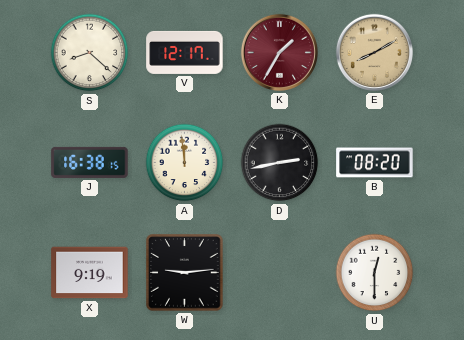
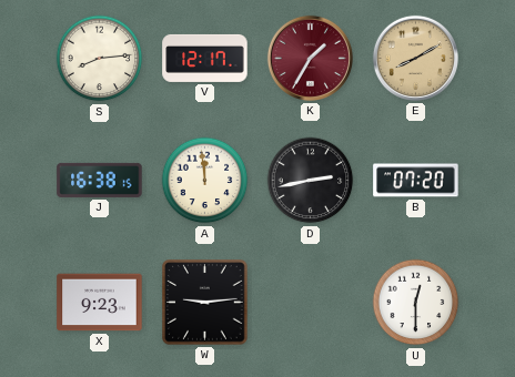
S: 8:22 -> 8:14 (100, 59)
B: 08:20 -> 07:20 (416, 181)
X: 9:19 -> 9:23 (100, 303)
